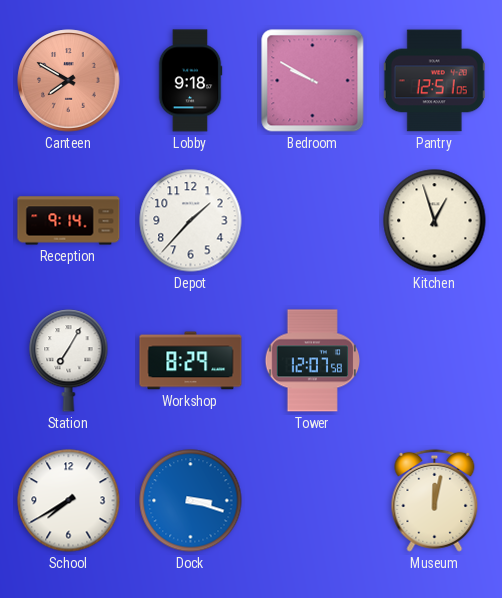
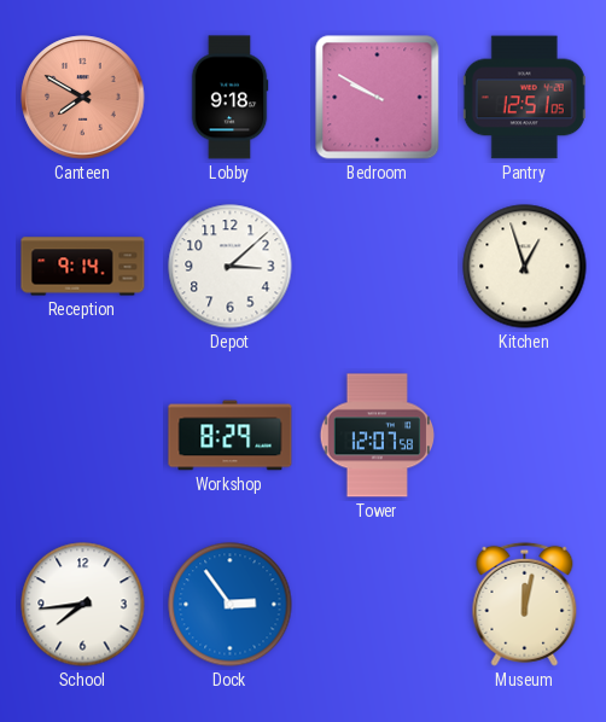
Depot: 1:37 -> 3:08 (231, 267)
Station: 7:05 -> none (69, 361)
School: 7:40 -> 7:44 (83, 605)
Dock: 3:18 -> 2:54 (231, 605)
